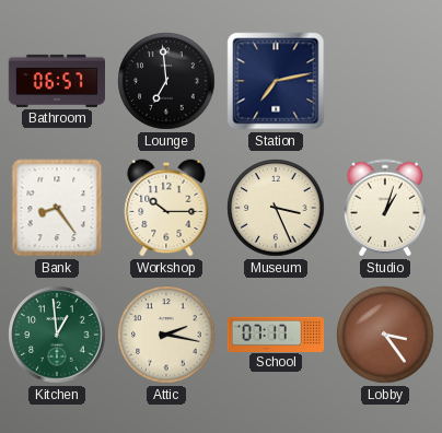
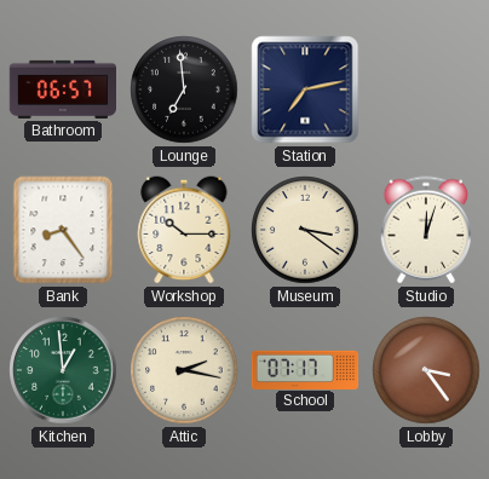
Museum: 3:26 -> 3:21 (305, 230)
Studio: 1:03 -> 12:03 (425, 230)
